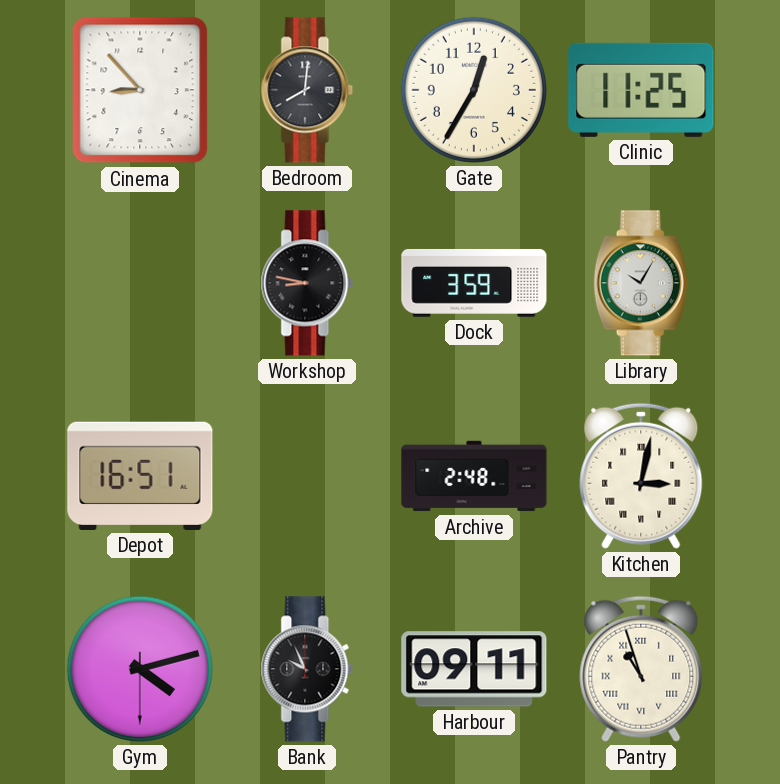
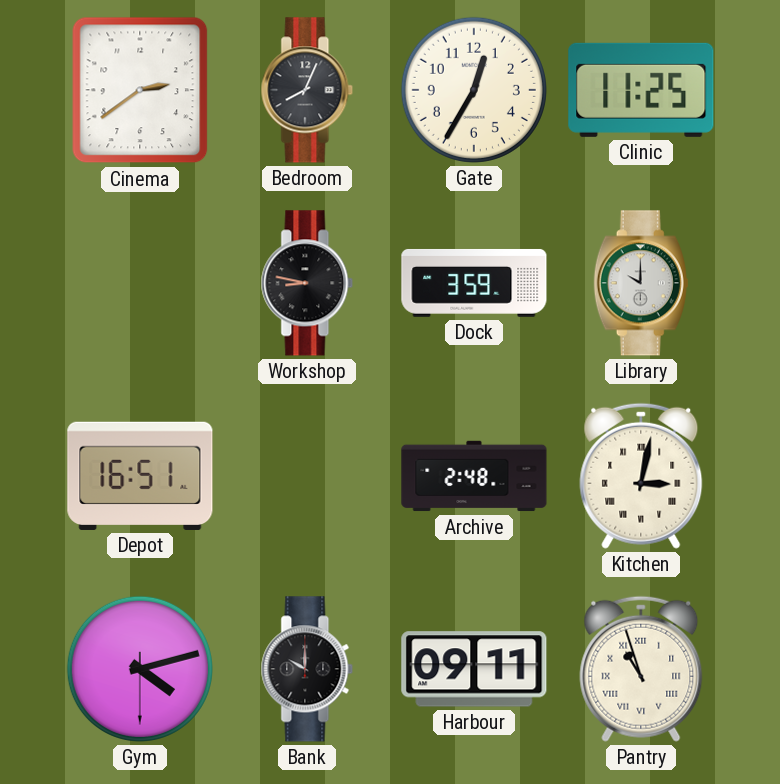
Cinema: 8:53 -> 2:39 (140, 90)
Bedroom: 8:01 -> 8:04 (307, 90)
Library: 10:05 -> 10:00 (641, 283)
Bank: 9:56 -> 10:00 (307, 669)
